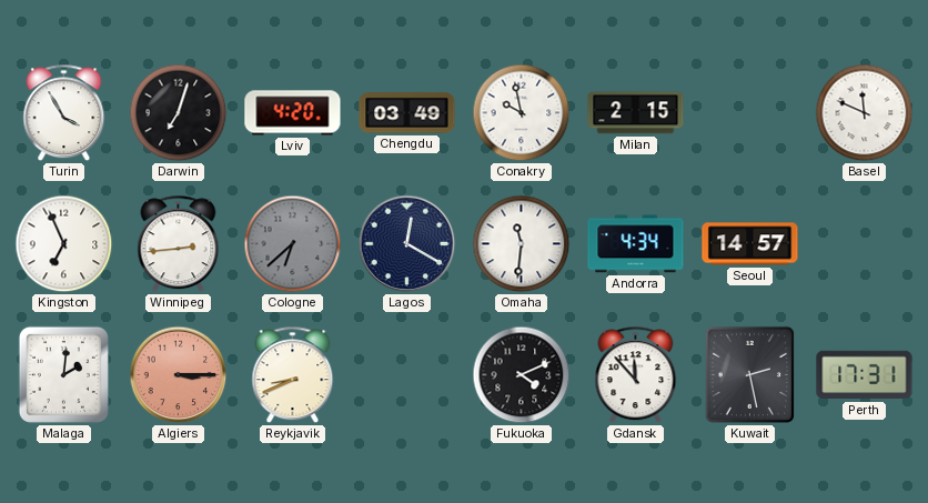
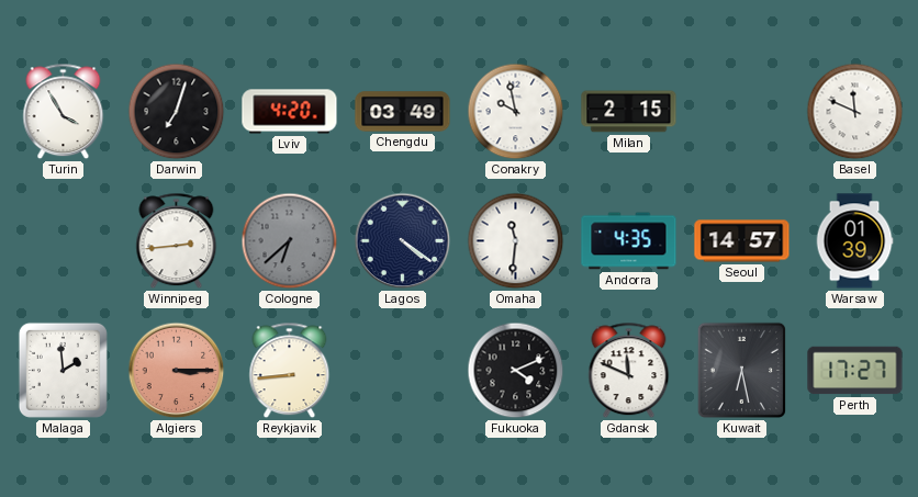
Kingston: 6:56 -> none (64, 244)
Lagos: 12:20 -> 4:21 (403, 241)
Andorra: 4:34 -> 4:35 (629, 241)
Warsaw: none -> 01:39 (854, 241)
Malaga: 2:01 -> 1:59 (63, 370)
Reykjavik: 8:41 -> 8:44 (290, 371)
Gdansk: 11:53 -> 11:49 (629, 371)
Kuwait: 2:28 -> 6:28 (741, 370)
Perth: 17:31 -> 17:27 (855, 371)
